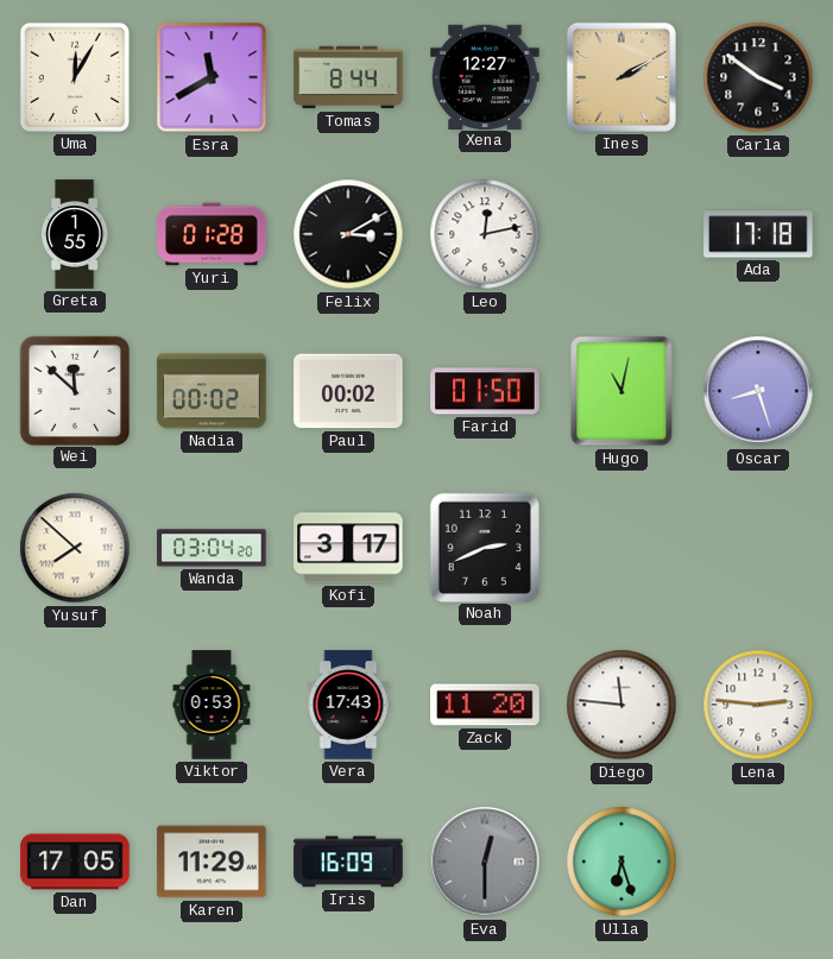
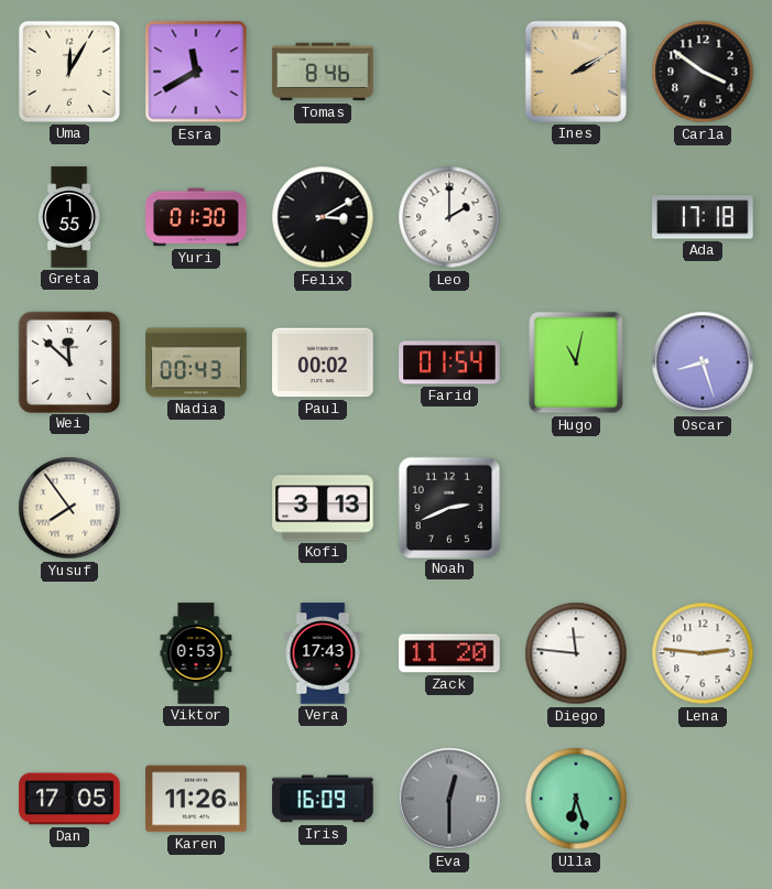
Tomas: 8:44 -> 8:46 (323, 72)
Xena: 12:27 -> none (485, 76)
Yuri: 01:28 -> 01:30 (196, 217)
Leo: 12:13 -> 2:00 (449, 217)
Nadia: 00:02 -> 00:43 (196, 362)
Farid: 01:50 -> 01:54 (449, 362)
Yusuf: 7:52 -> 7:54 (69, 508)
Wanda: 03:04 -> none (212, 548)
Kofi: 3:17 -> 3:13 (323, 508)
Karen: 11:29 -> 11:26 (196, 799)
